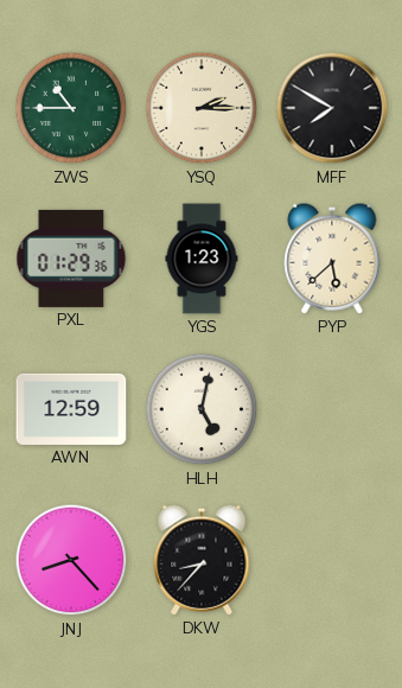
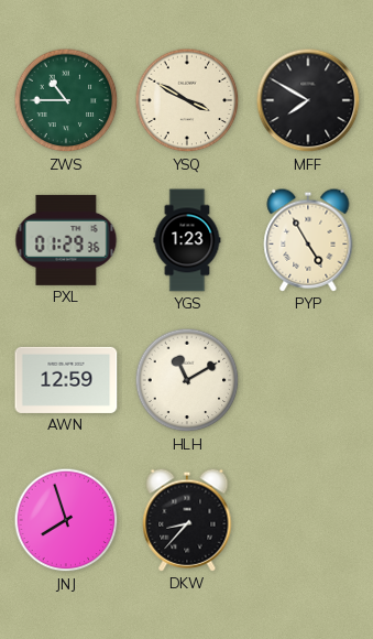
YSQ: 2:15 -> 3:50 (187, 100)
PYP: 5:38 -> 4:55 (308, 240)
HLH: 5:02 -> 11:10 (187, 380)
JNJ: 8:23 -> 7:57 (66, 520)
